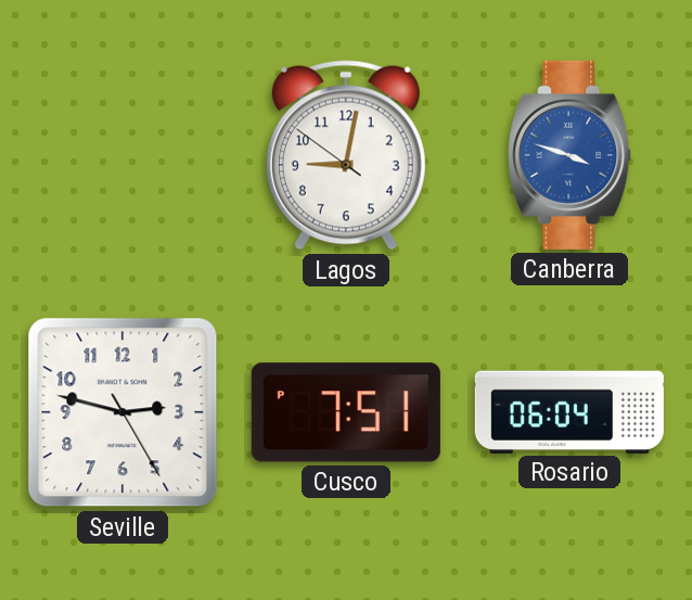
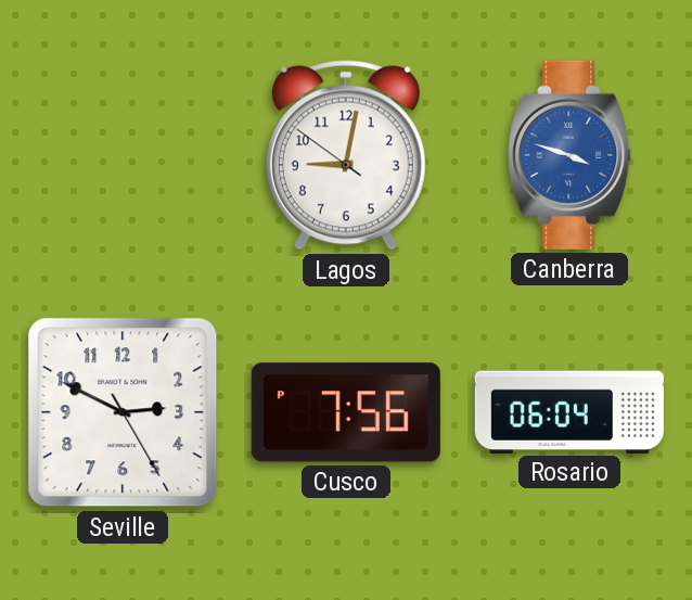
Seville: 2:47 -> 2:49 (123, 412)
Cusco: 7:51 -> 7:56 (346, 412)
